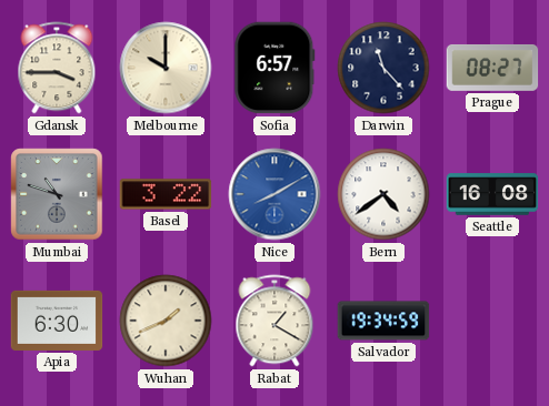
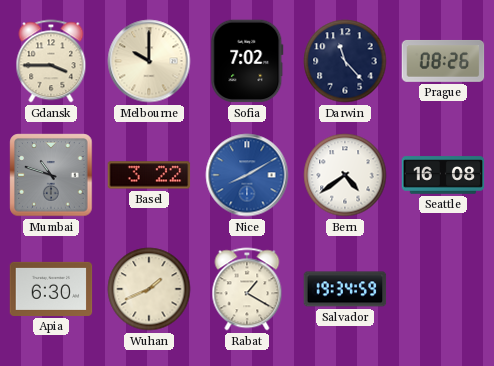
Sofia: 6:57 -> 7:02 (247, 61)
Prague: 08:27 -> 08:26 (443, 61)
